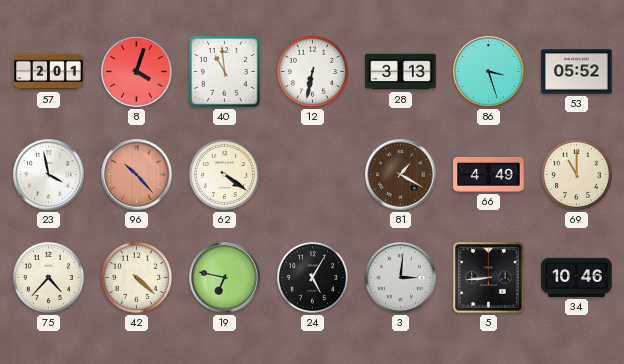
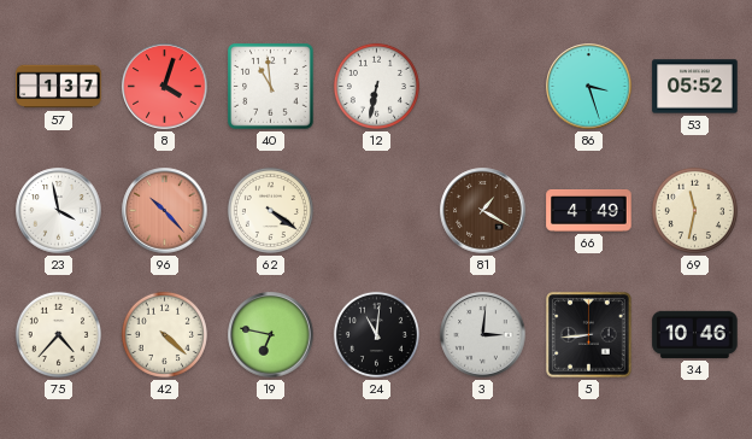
57: 2:01 -> 1:37 (59, 87)
28: 3:13 -> none (401, 72)
69: 11:00 -> 11:32 (694, 210)
24: 5:05 -> 11:01 (376, 334)
